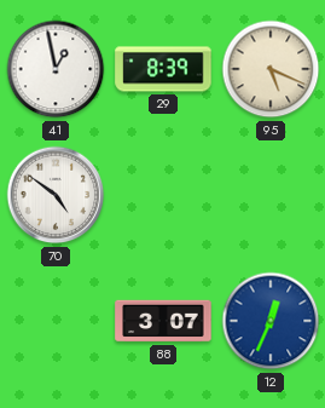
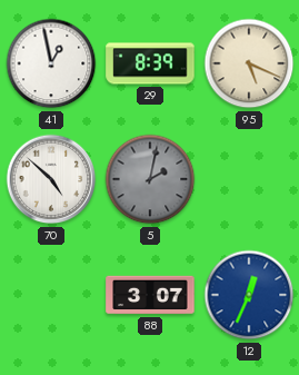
70: 4:51 -> 4:52 (51, 179)
5: none -> 2:02 (150, 179)
